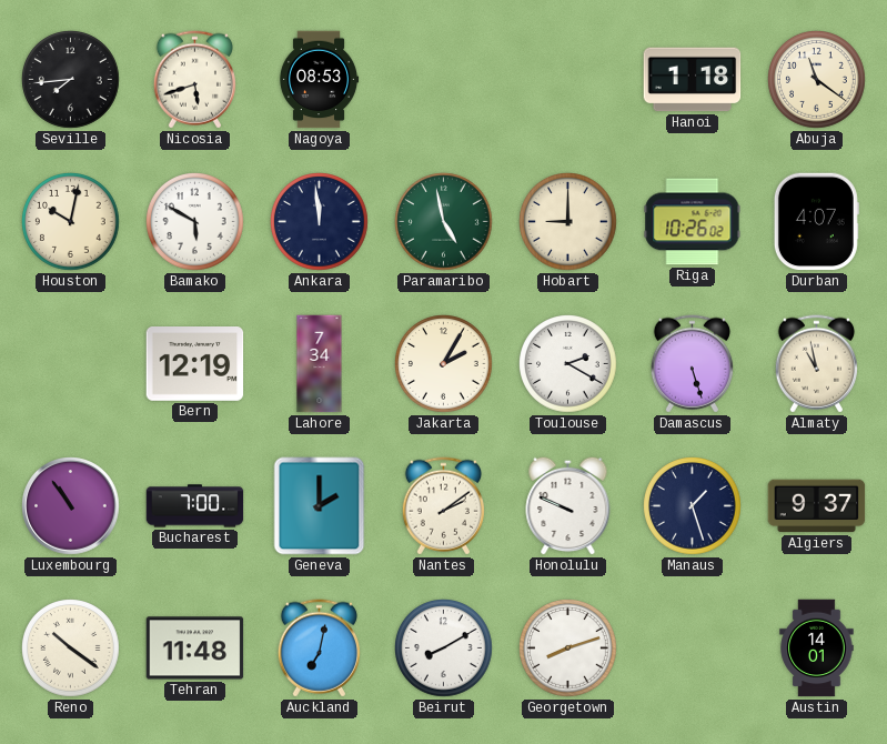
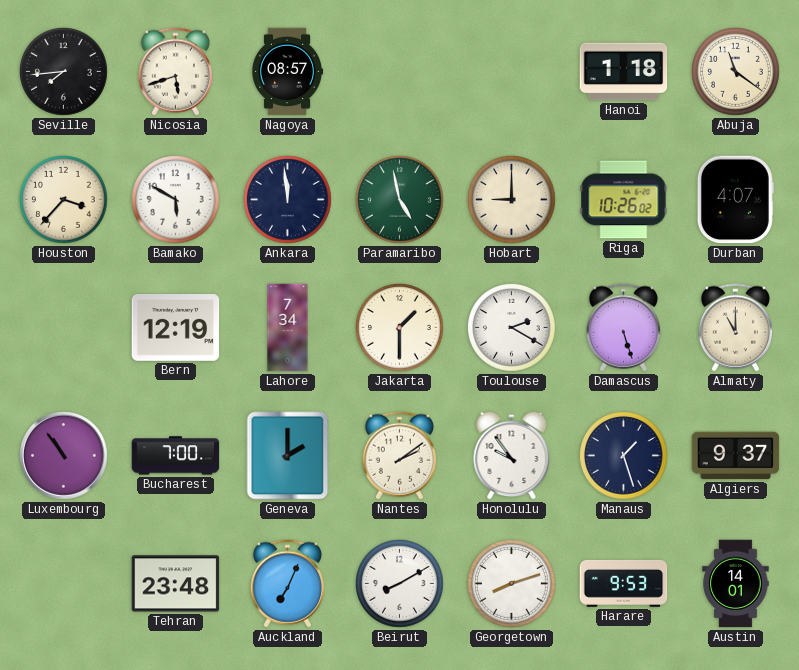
Nagoya: 08:53 -> 08:57 (287, 72)
Houston: 10:02 -> 3:37 (64, 200)
Jakarta: 2:05 -> 1:30 (400, 328)
Almaty: 10:58 -> 11:00 (735, 328)
Honolulu: 9:49 -> 9:54 (512, 455)
Reno: 10:21 -> none (71, 649)
Tehran: 11:48 -> 23:48 (176, 584)
Auckland: 7:02 -> 7:04 (287, 584)
Harare: none -> 9:53 (624, 583)
